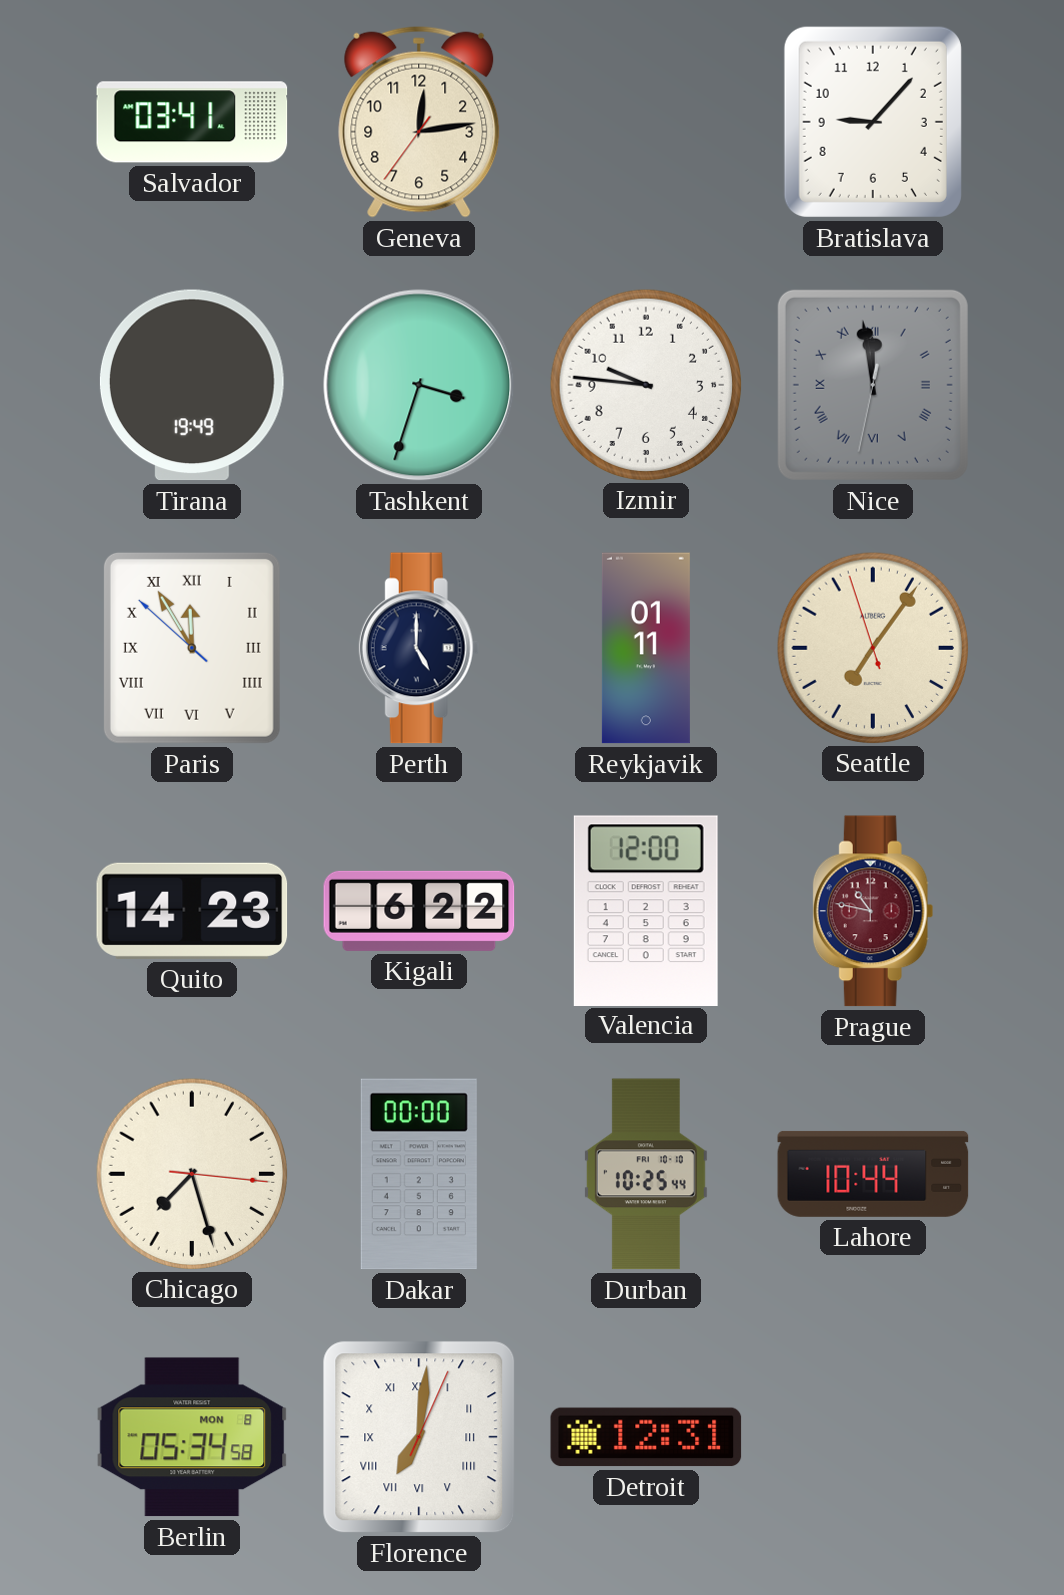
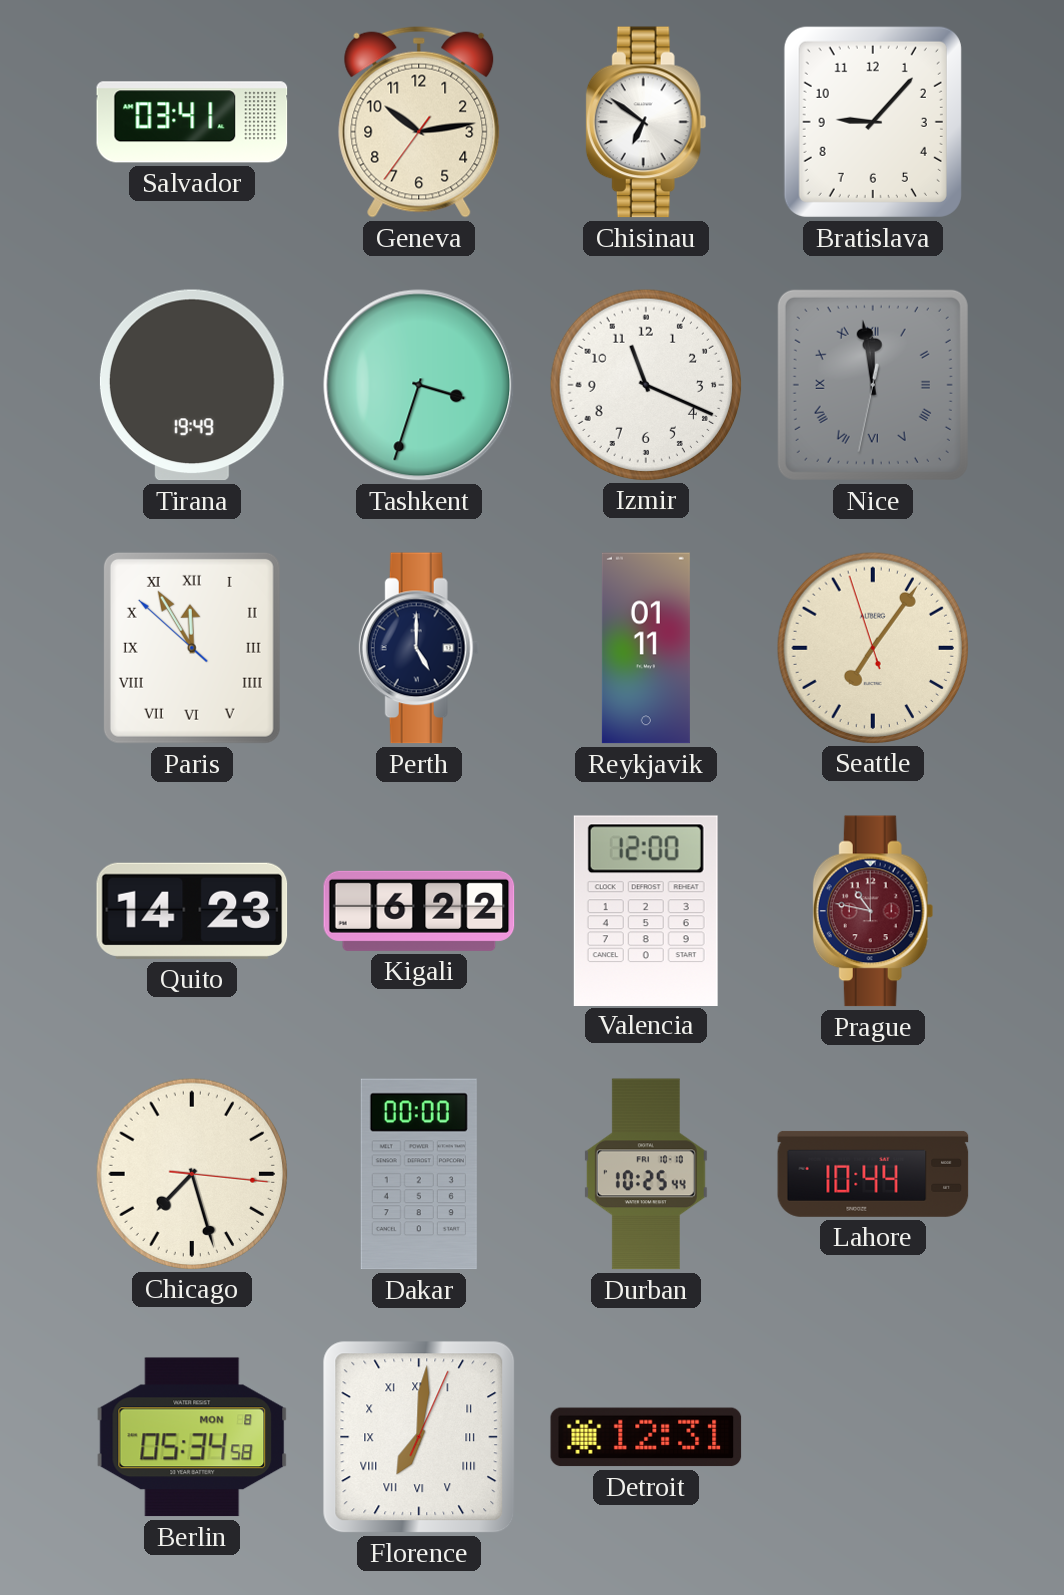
Geneva: 12:13 -> 10:13 (419, 122)
Chisinau: none -> 6:51 (646, 122)
Izmir: 9:46 -> 11:19 (645, 384)
